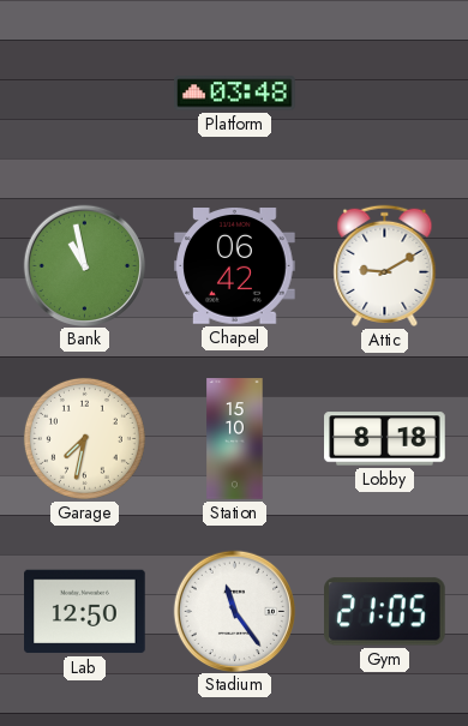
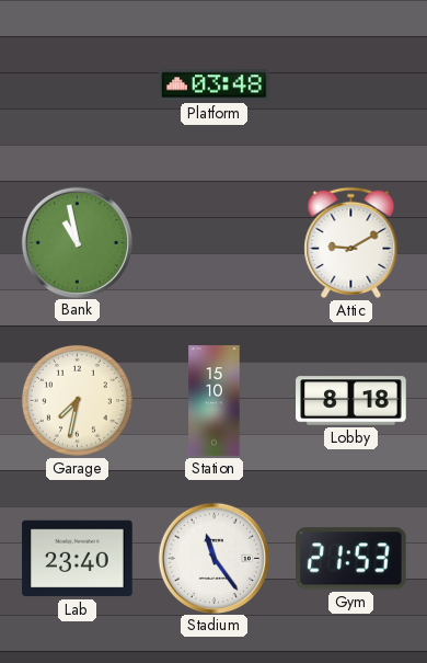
Chapel: 06:42 -> none (235, 266)
Lab: 12:50 -> 23:40 (78, 559)
Gym: 21:05 -> 21:53 (351, 559)
